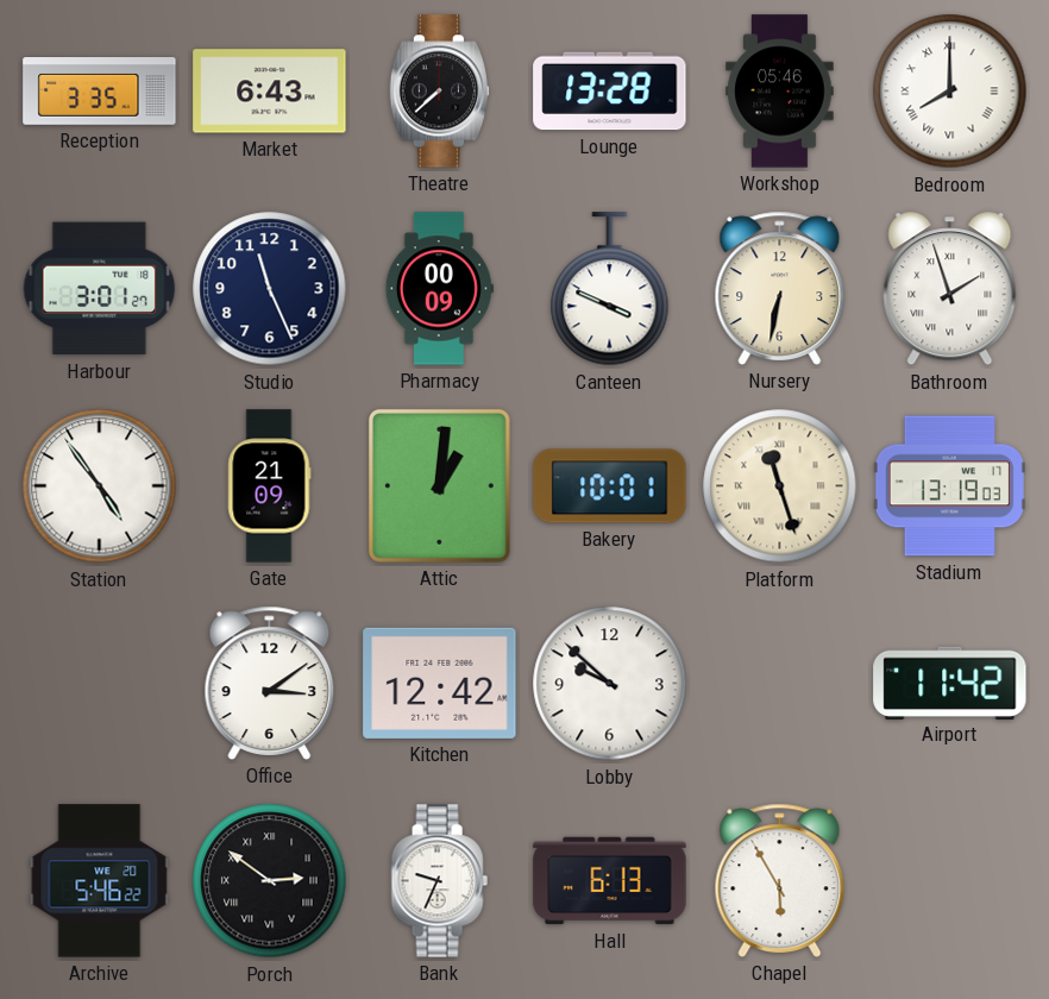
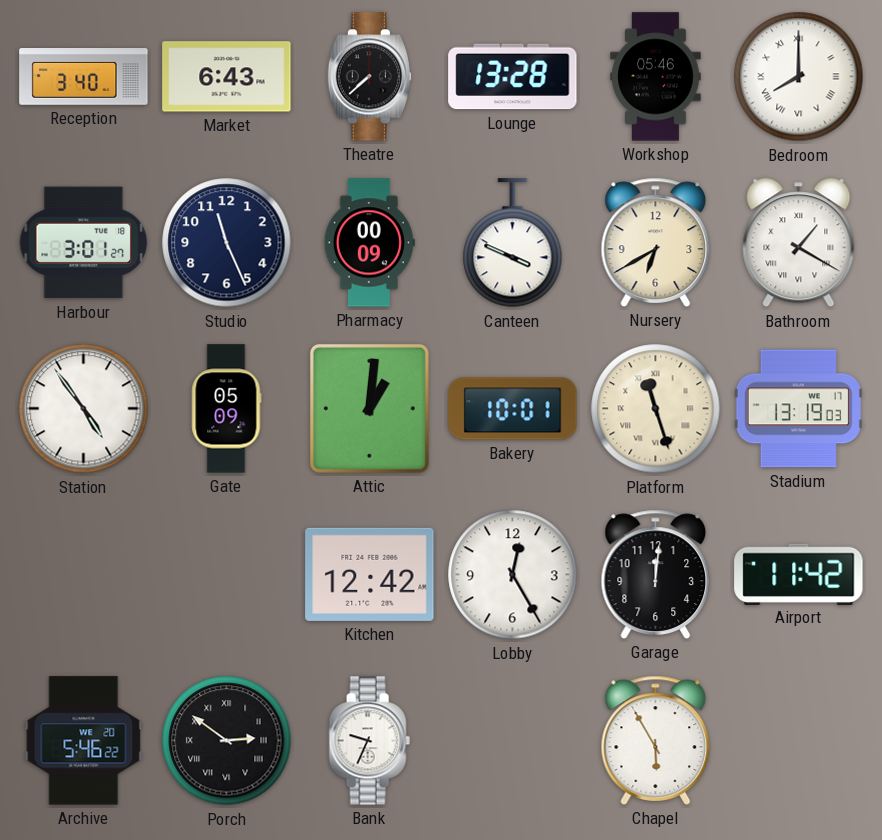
Reception: 3:35 -> 3:40 (84, 77)
Nursery: 6:32 -> 6:40 (656, 242)
Bathroom: 1:57 -> 1:20 (799, 243)
Gate: 21:09 -> 05:09 (227, 409)
Office: 3:09 -> none (270, 683)
Lobby: 9:52 -> 12:25 (513, 575)
Garage: none -> 12:01 (656, 574)
Hall: 6:13 -> none (610, 881)
